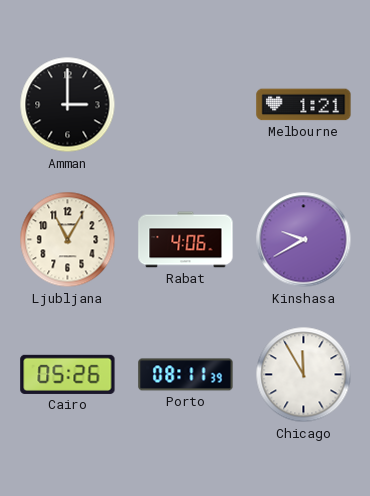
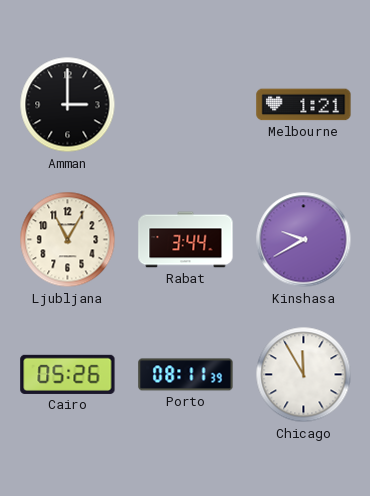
Rabat: 4:06 -> 3:44 (186, 240)
